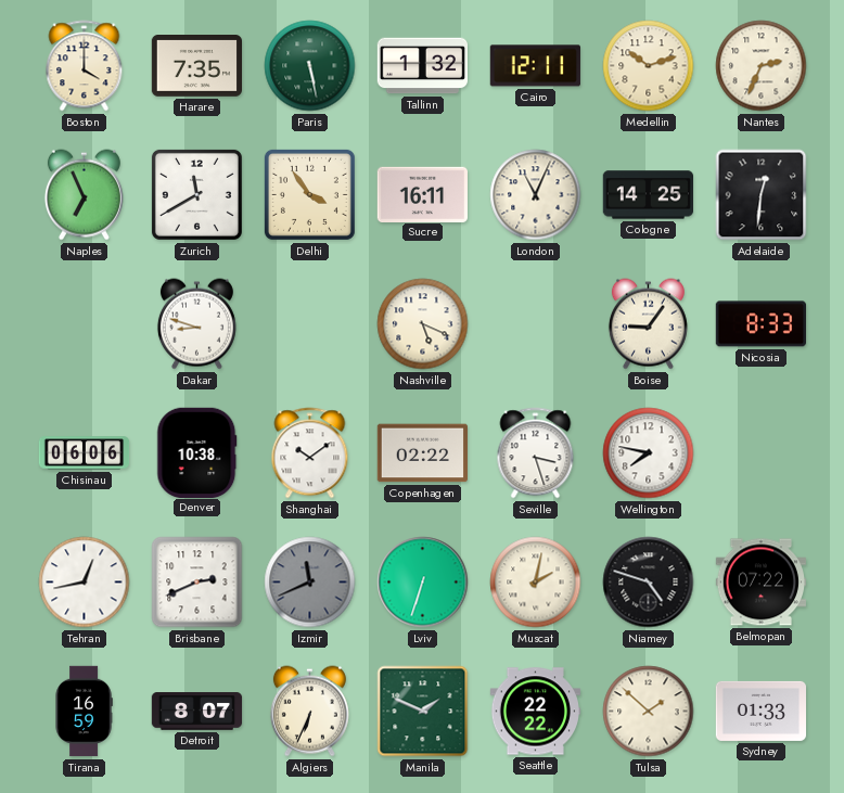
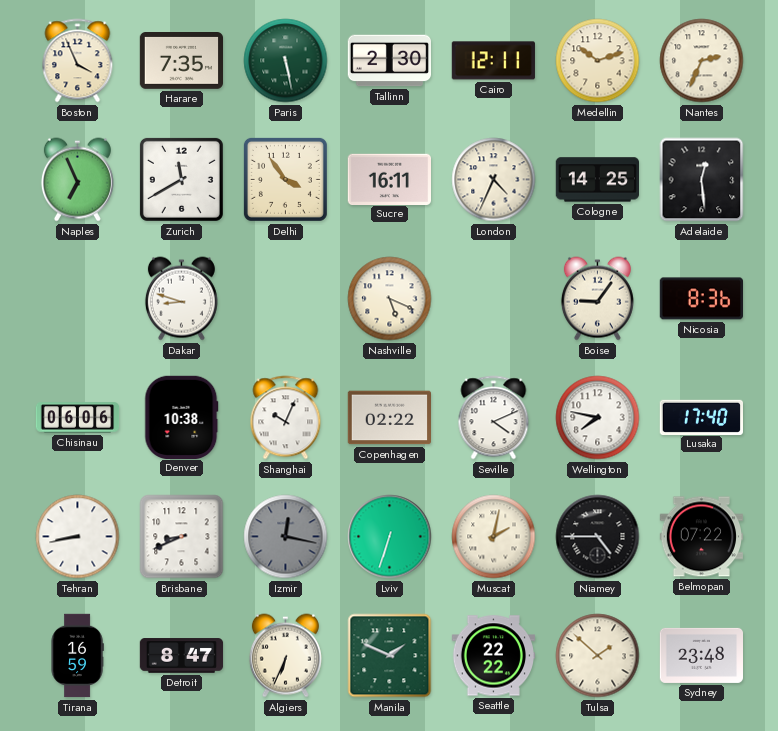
Boston: 4:00 -> 3:56 (78, 61)
Tallinn: 1:32 -> 2:30 (389, 61)
London: 11:04 -> 4:34 (494, 180)
Adelaide: 12:31 -> 12:29 (702, 180)
Nicosia: 8:33 -> 8:36 (701, 299)
Shanghai: 10:09 -> 10:04 (286, 418)
Seville: 3:27 -> 4:11 (494, 418)
Lusaka: none -> 17:40 (701, 417)
Tehran: 12:43 -> 8:43 (78, 537)
Brisbane: 2:41 -> 8:41 (182, 537)
Izmir: 11:41 -> 12:17 (286, 537)
Niamey: 4:48 -> 4:45 (598, 537)
Detroit: 8:07 -> 8:47 (182, 656)
Sydney: 01:33 -> 23:48 (702, 655)
